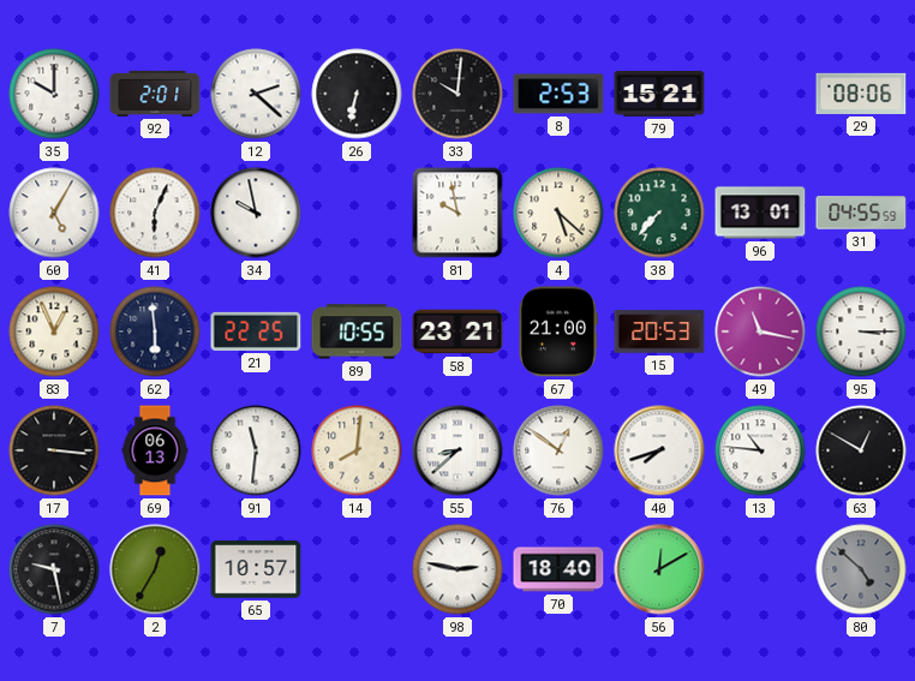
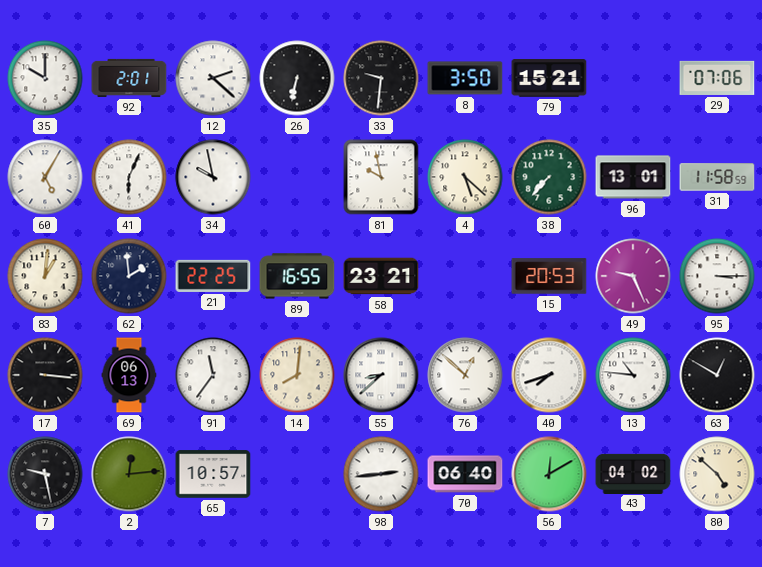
33: 10:01 -> 9:31 (381, 78)
8: 2:53 -> 3:50 (465, 78)
29: 08:06 -> 07:06 (717, 78)
31: 04:55 -> 11:58 (717, 177)
83: 12:56 -> 1:01 (45, 276)
62: 5:59 -> 1:59 (129, 276)
89: 10:55 -> 16:55 (297, 276)
67: 21:00 -> none (558, 331)
49: 11:17 -> 9:26 (633, 276)
91: 11:31 -> 11:36 (213, 375)
76: 12:51 -> 12:52 (465, 375)
2: 12:35 -> 12:14 (129, 474)
98: 2:47 -> 2:44 (381, 474)
70: 18:40 -> 06:40 (465, 474)
43: none -> 04:02 (633, 473)
80 dial: grey -> cream (717, 474)
